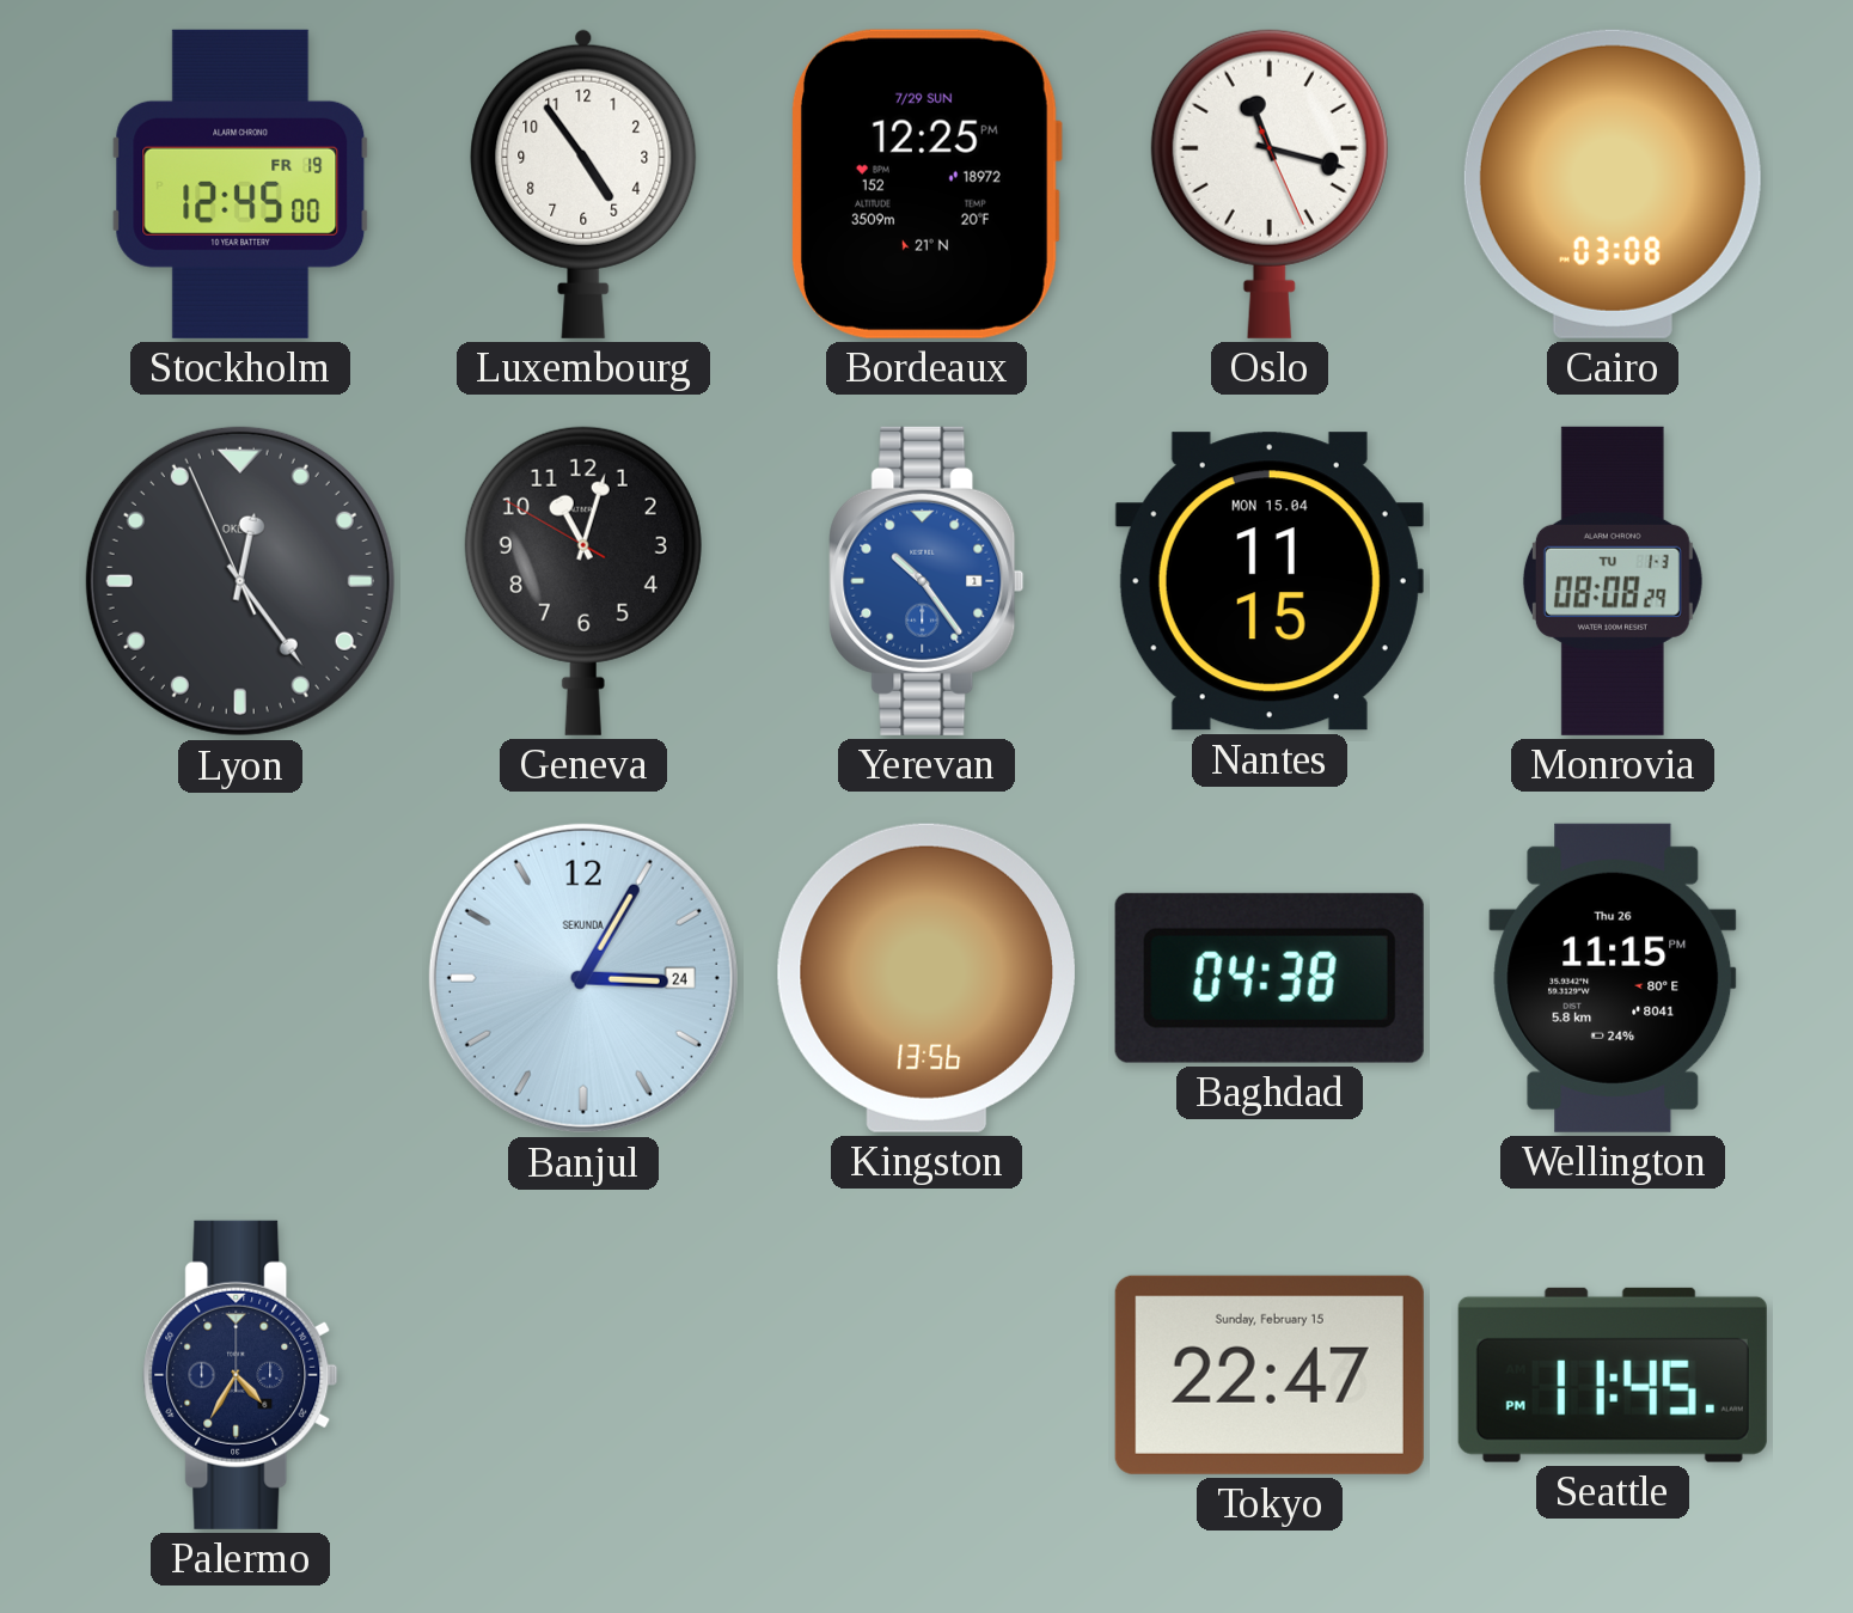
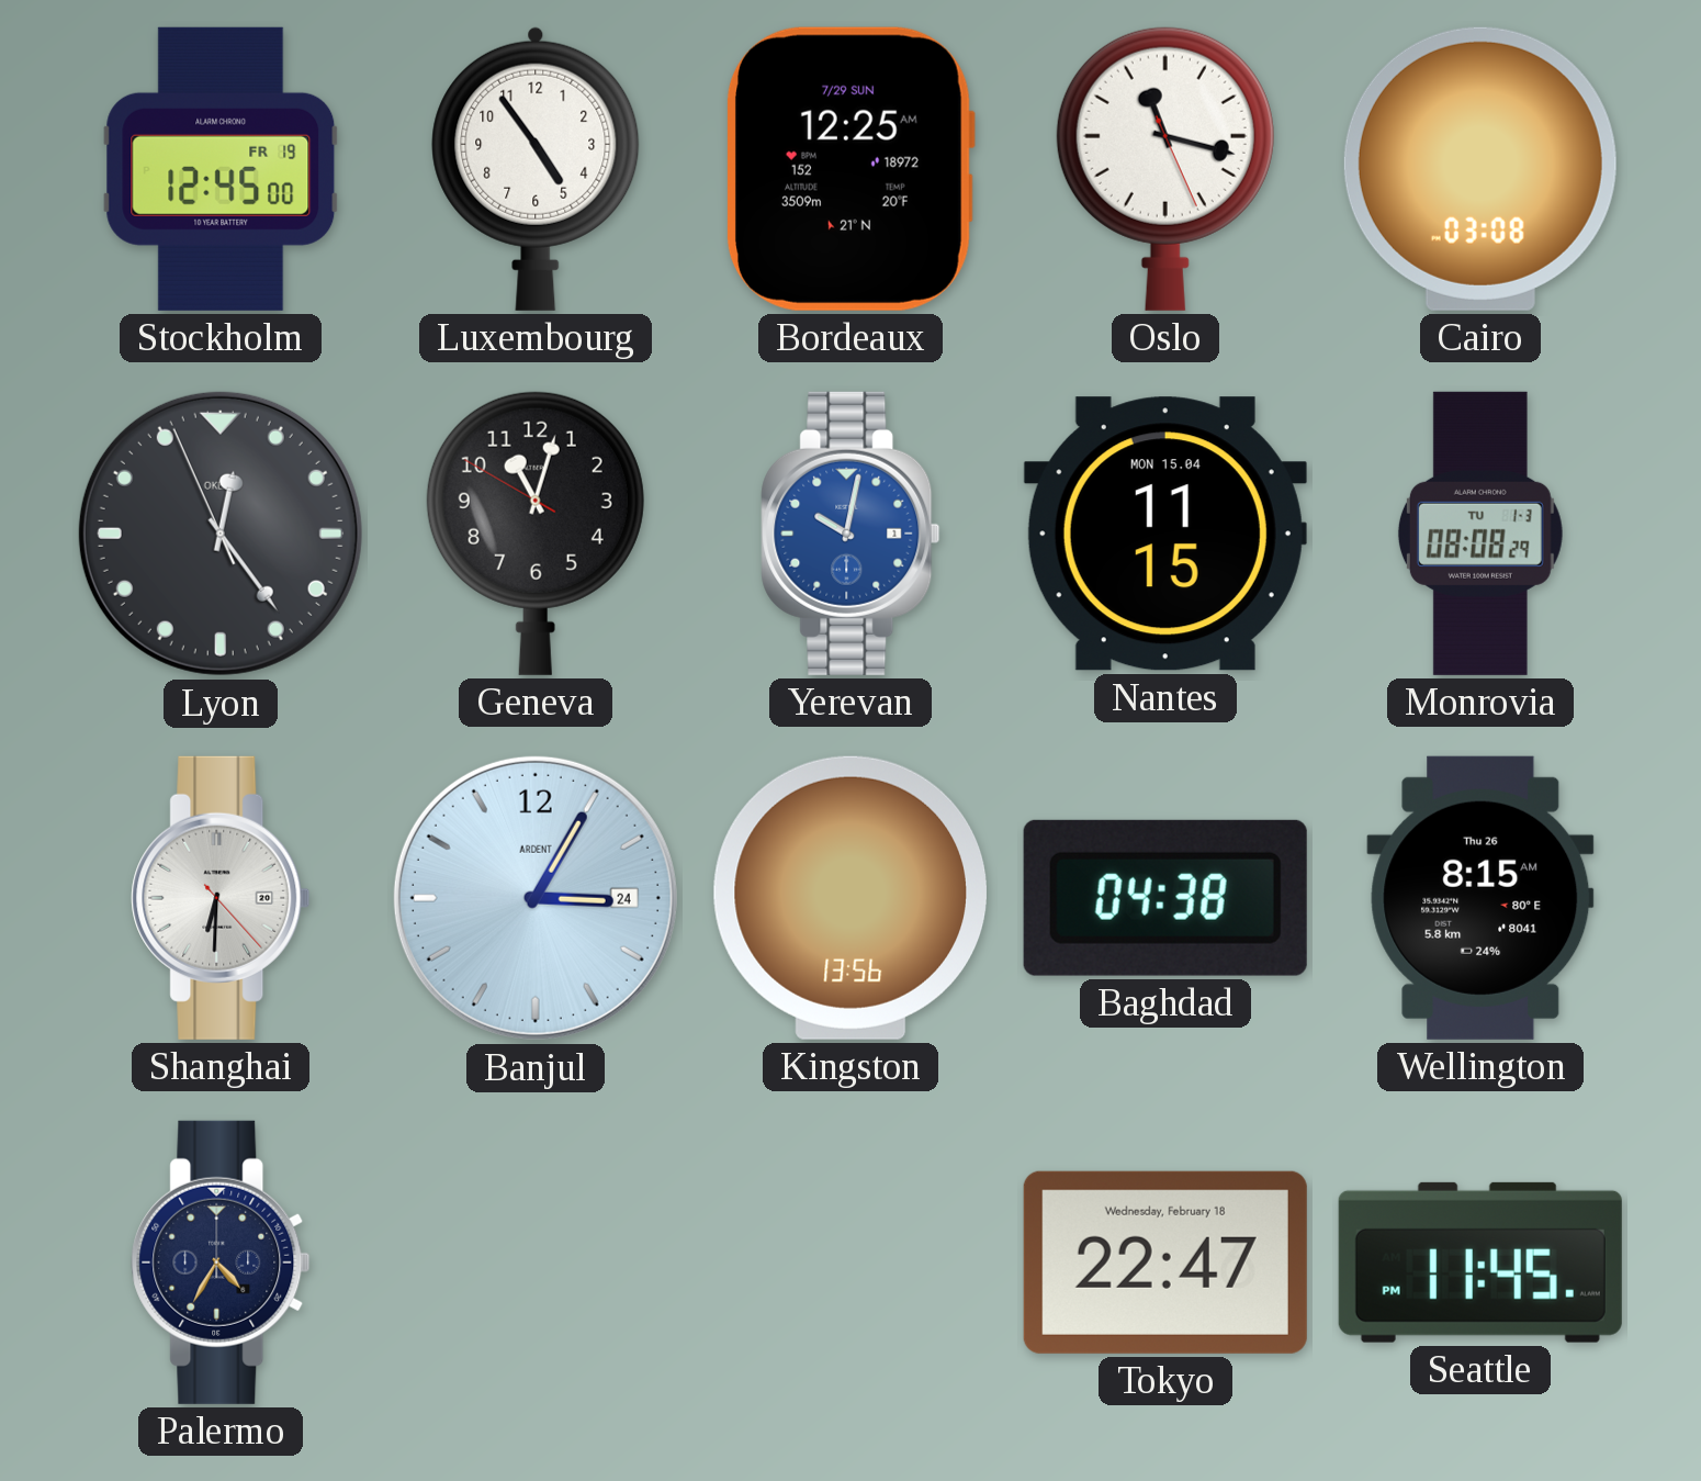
Bordeaux: 12:25 PM -> 12:25 AM (850, 169)
Yerevan: 10:24 -> 10:02 (850, 534)
Shanghai: none -> 6:30 (221, 898)
Banjul brand: SEKUNDA -> ARDENT (536, 898)
Wellington: 11:15 -> 8:15 (1480, 898)
Tokyo date: Sunday, February 15 -> Wednesday, February 18 (1165, 1263)
